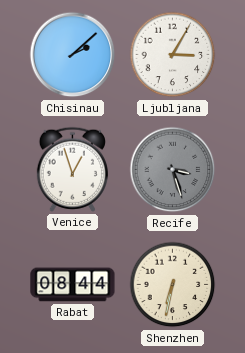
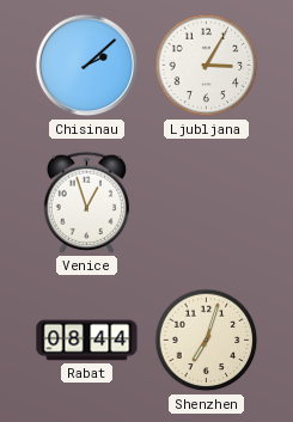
Recife: 3:27 -> none (173, 170)
Shenzhen: 6:32 -> 7:03 (207, 341)
